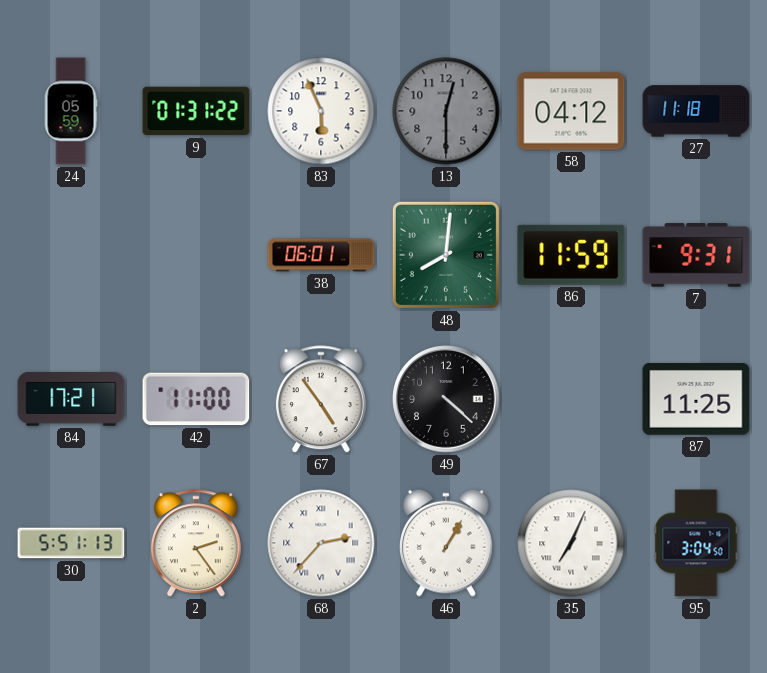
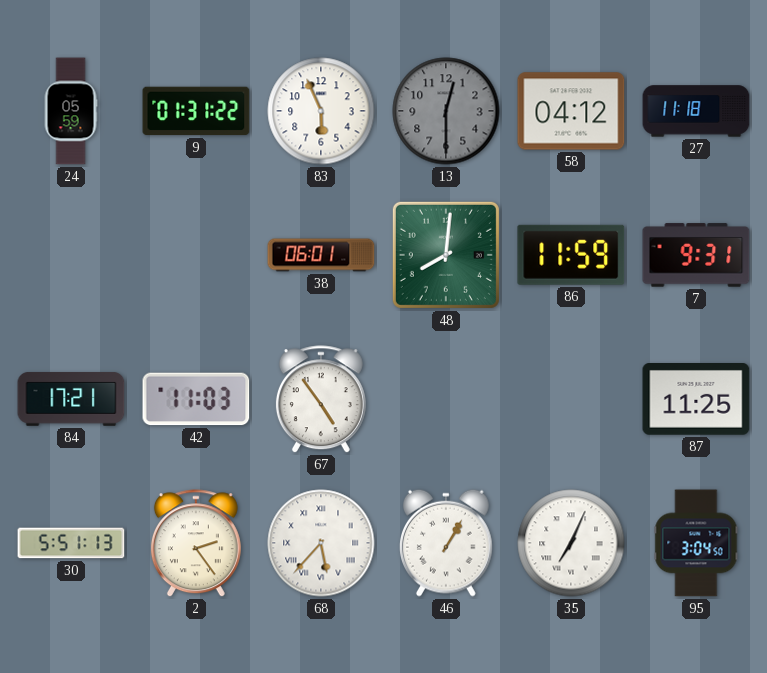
42: 11:00 -> 11:03 (196, 399)
49: 4:22 -> none (446, 399)
68: 2:37 -> 5:37 (321, 543)
